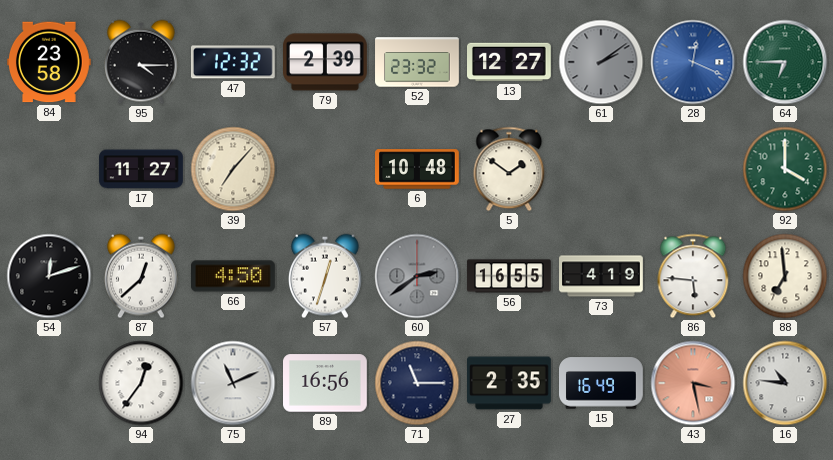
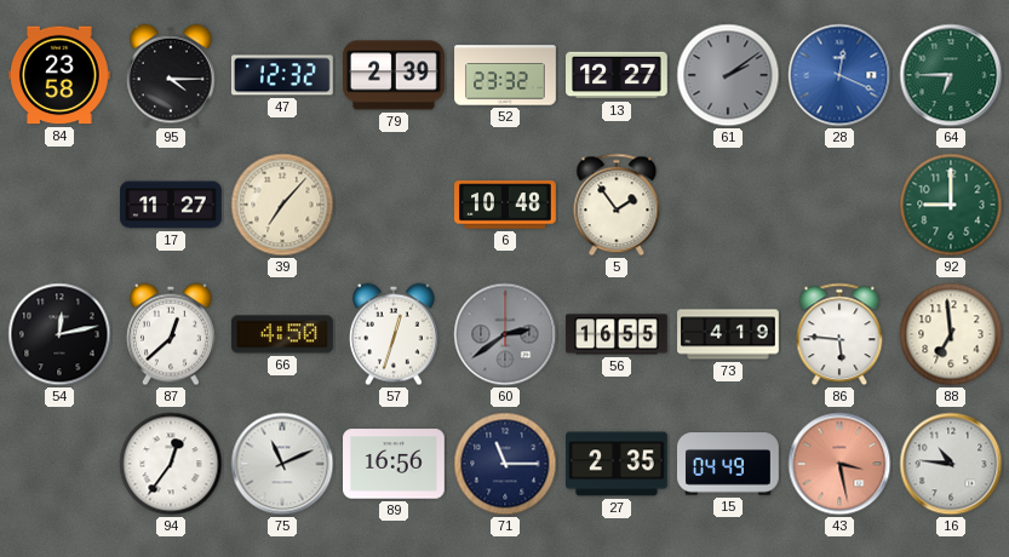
5: 1:51 -> 1:54 (617, 205)
92: 4:00 -> 9:00 (951, 205)
54: 12:12 -> 12:13 (59, 334)
15: 16:49 -> 04:49 (729, 464)
